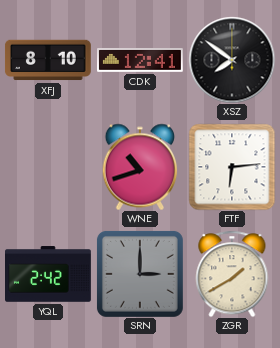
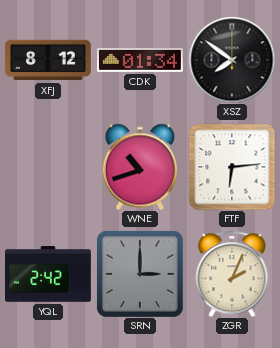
XFJ: 8:10 -> 8:12 (48, 60)
CDK: 12:41 -> 01:34 (141, 61)
ZGR: 1:40 -> 2:04 (232, 274)
